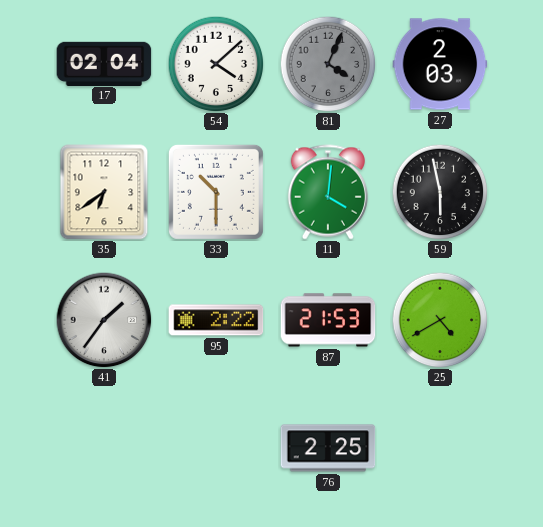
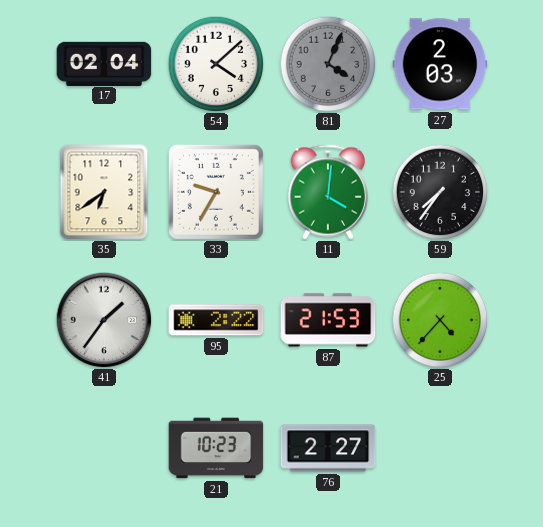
33: 10:30 -> 9:35 (216, 192)
59: 5:58 -> 7:36 (440, 192)
25: 4:40 -> 4:37 (440, 320)
21: none -> 10:23 (216, 448)
76: 2:25 -> 2:27 (328, 448)
